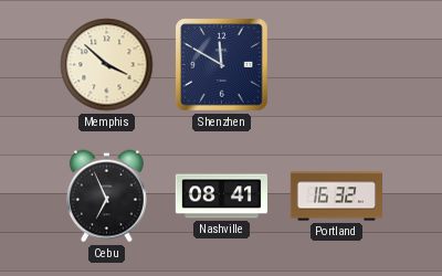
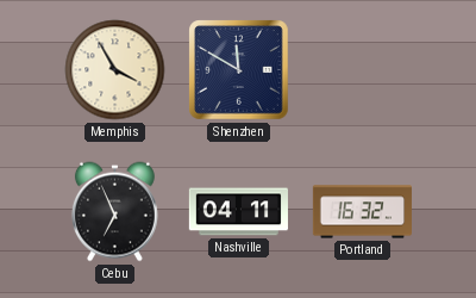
Memphis: 3:52 -> 3:55 (115, 70)
Nashville: 08:41 -> 04:11 (238, 212)
